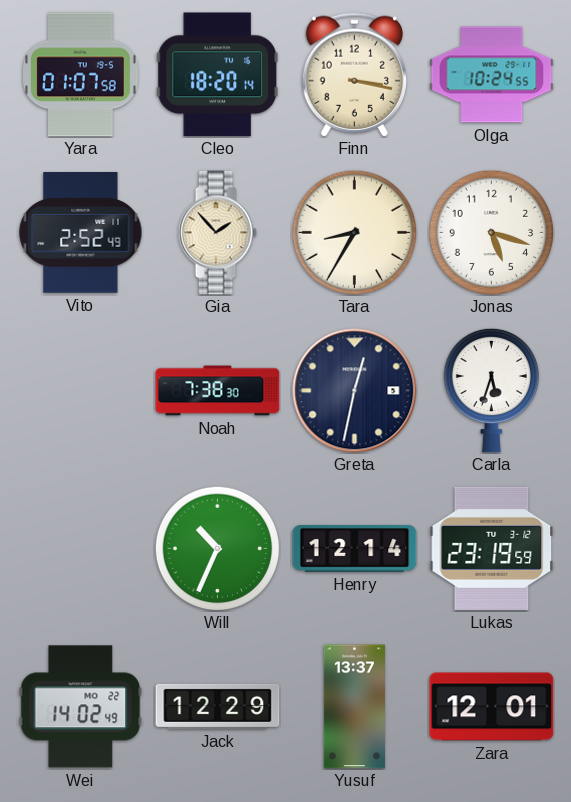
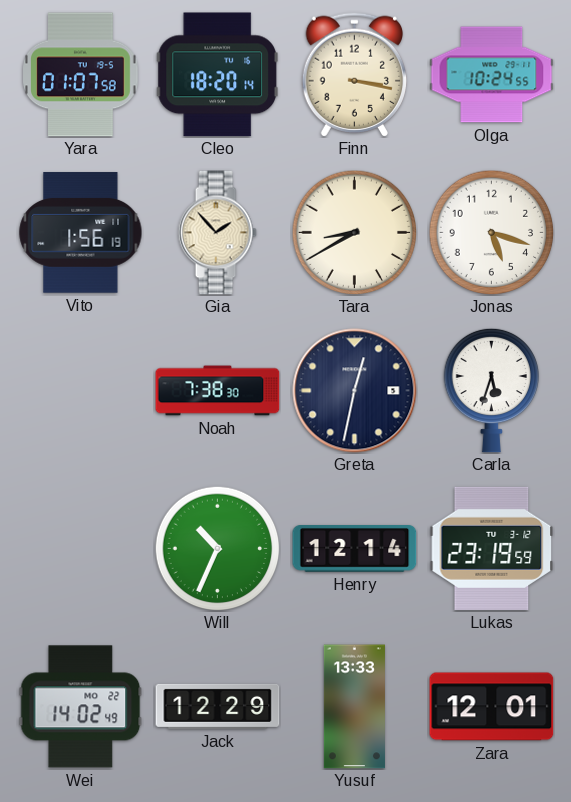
Vito: 2:52 -> 1:56 (81, 233)
Tara: 8:35 -> 8:40 (354, 232)
Yusuf: 13:37 -> 13:33 (354, 707)
